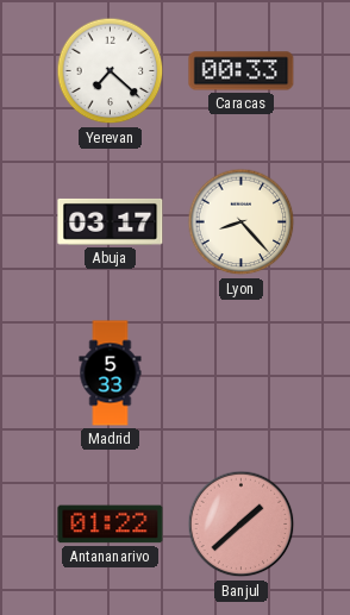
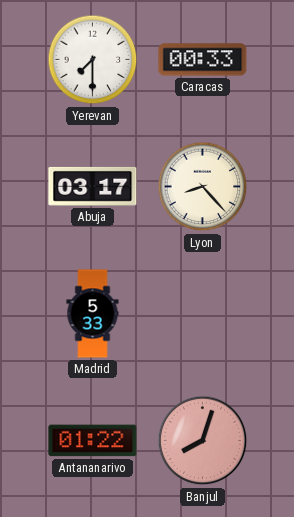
Yerevan: 7:22 -> 7:30 (93, 60)
Banjul: 1:38 -> 8:03 (203, 441)
